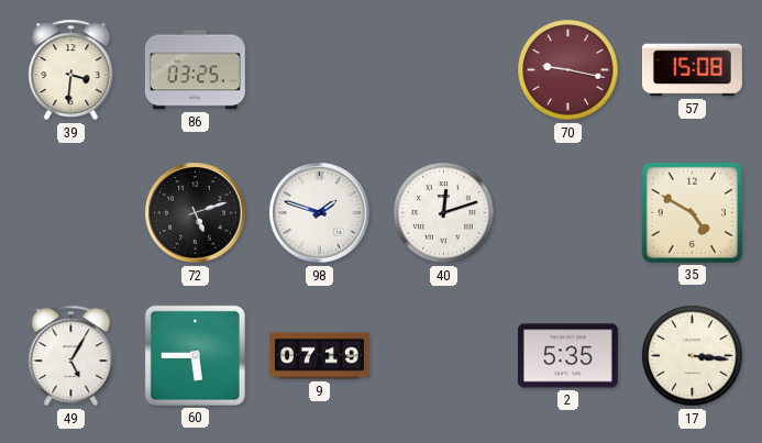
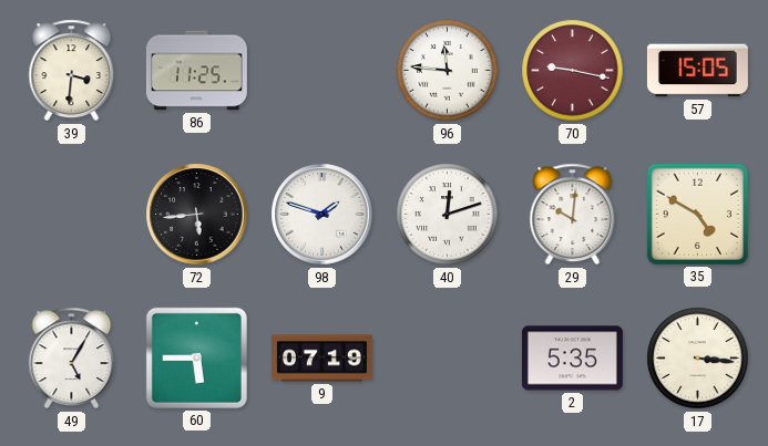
86: 03:25 -> 11:25 (196, 71)
96: none -> 11:46 (448, 71)
57: 15:08 -> 15:05 (697, 71)
72: 5:12 -> 5:44 (197, 215)
29: none -> 10:01 (573, 215)
